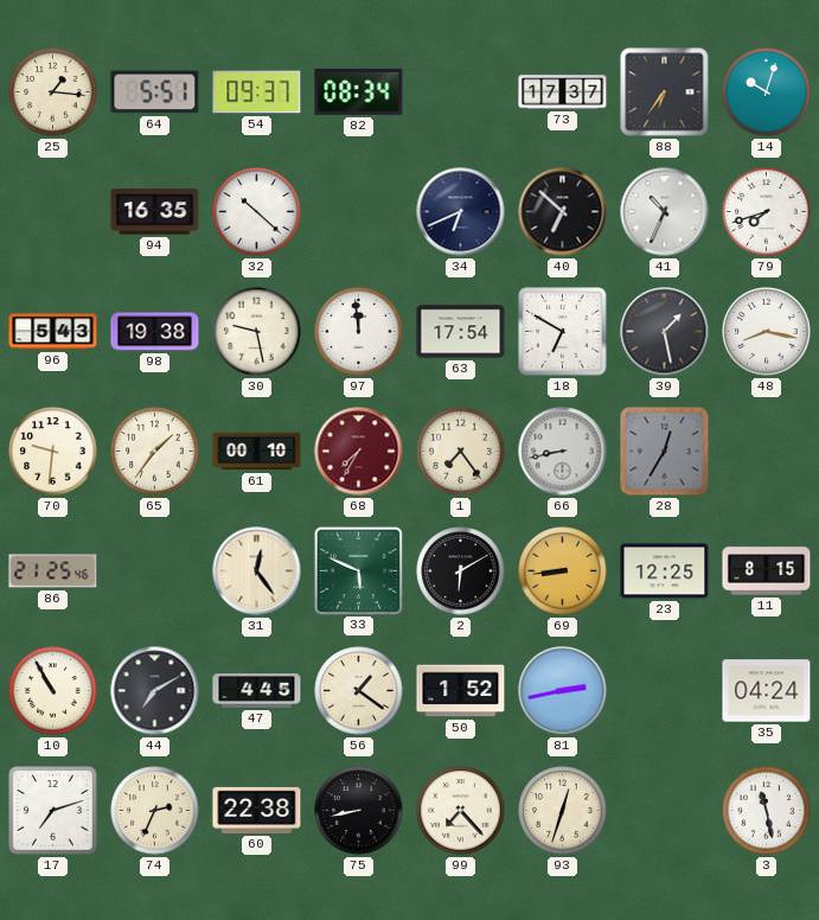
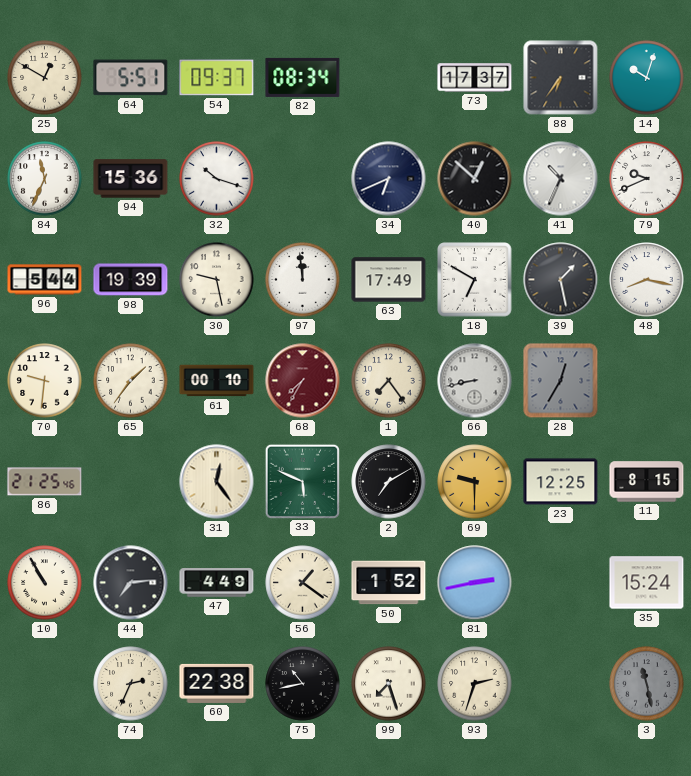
25: 1:16 -> 12:50 (45, 78)
84: none -> 11:34 (45, 179)
94: 16:35 -> 15:36 (131, 179)
32: 10:22 -> 10:18 (217, 179)
40: 6:52 -> 12:52 (475, 179)
79: 7:42 -> 9:41 (647, 179)
96: 5:43 -> 5:44 (45, 280)
98: 19:38 -> 19:39 (131, 280)
63: 17:54 -> 17:49 (389, 280)
2: 6:10 -> 7:10 (389, 482)
69: 8:44 -> 9:30 (475, 482)
44: 7:10 -> 7:14 (131, 583)
47: 4:45 -> 4:49 (217, 583)
35: 04:24 -> 15:24 (647, 583)
17: 7:12 -> none (53, 811)
75: 8:43 -> 10:43 (303, 684)
99: 7:23 -> 7:27 (389, 684)
93: 12:33 -> 2:33 (475, 684)
3 dial: white -> grey (647, 684)
